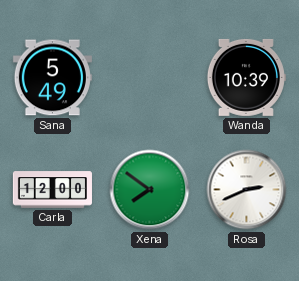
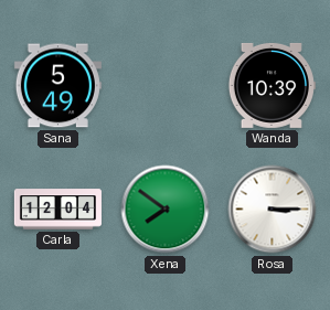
Carla: 12:00 -> 12:04 (57, 210)
Rosa: 2:41 -> 3:15 (273, 210)
